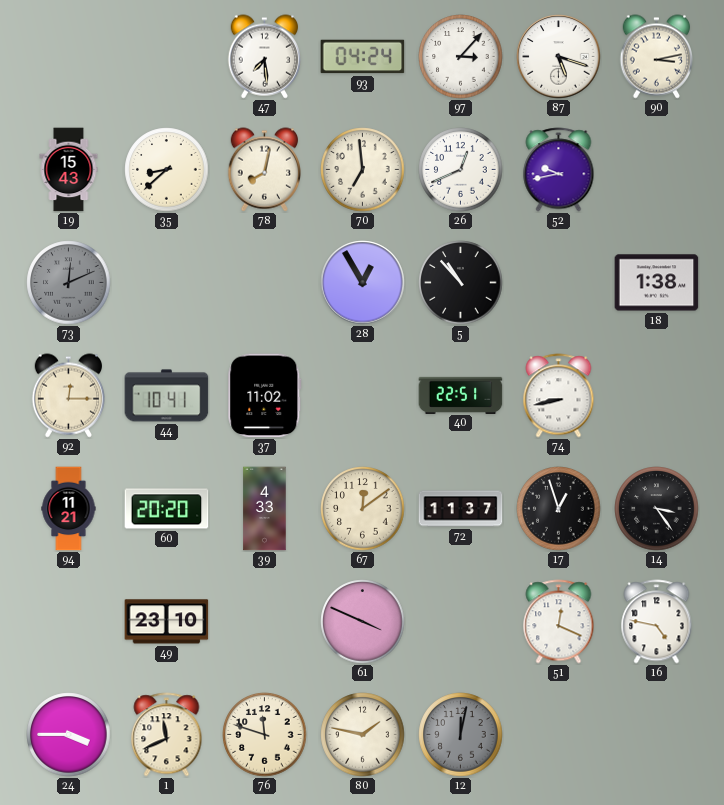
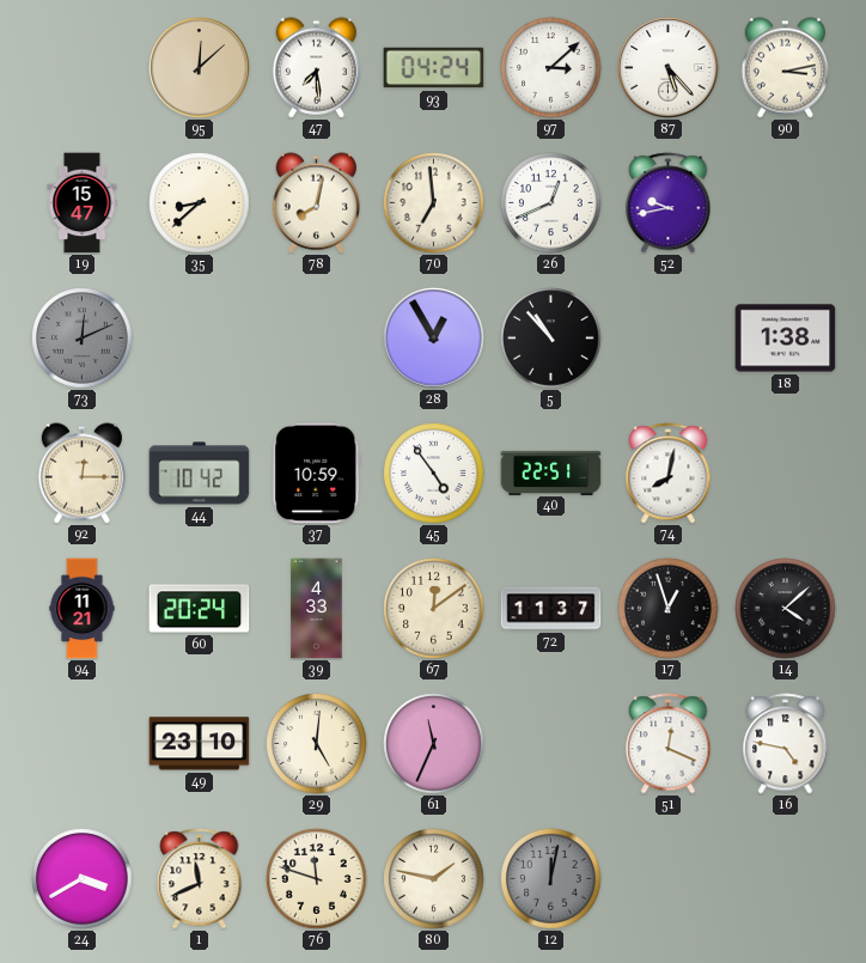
95: none -> 12:08 (200, 68)
97: 3:07 -> 3:08 (551, 68)
87: 5:18 -> 5:23 (669, 68)
19: 15:43 -> 15:47 (83, 203)
44: 10:41 -> 10:42 (200, 474)
37: 11:02 -> 10:59 (317, 474)
45: none -> 4:54 (434, 474)
74: 8:43 -> 8:02 (669, 474)
60: 20:20 -> 20:24 (200, 609)
14: 3:24 -> 4:08 (786, 609)
29: none -> 5:01 (317, 744)
61: 3:49 -> 11:34 (434, 744)
24: 3:45 -> 3:40 (83, 879)
